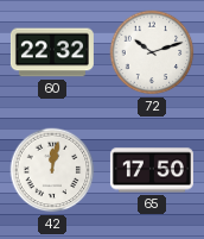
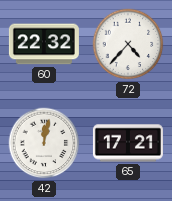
72: 10:12 -> 4:37 (128, 44)
65: 17:50 -> 17:21 (128, 143)
